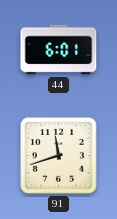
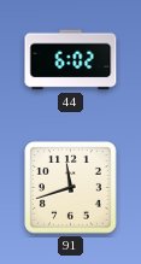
44: 6:01 -> 6:02 (71, 60)
